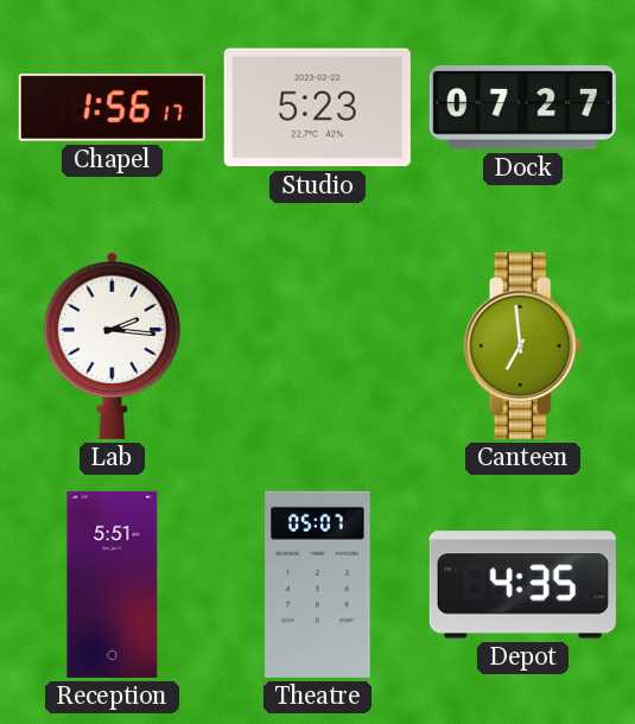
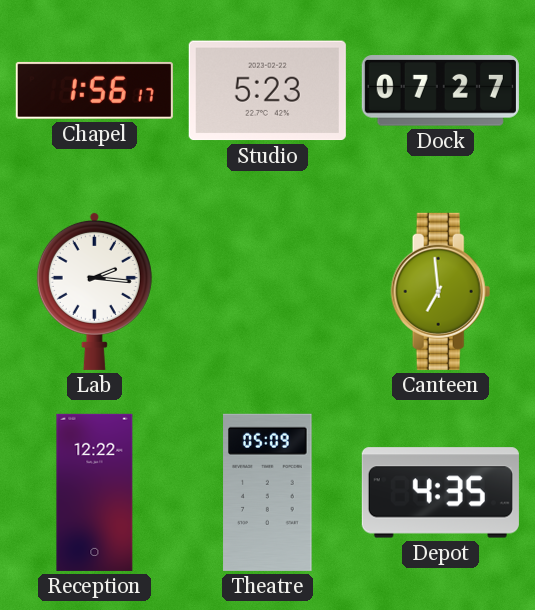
Reception: 5:51 -> 12:22 (95, 492)
Theatre: 05:07 -> 05:09 (268, 492)
